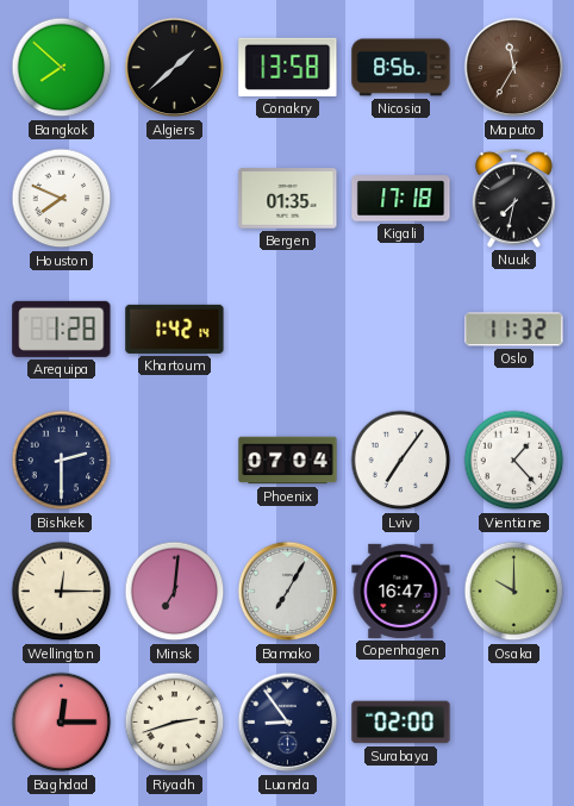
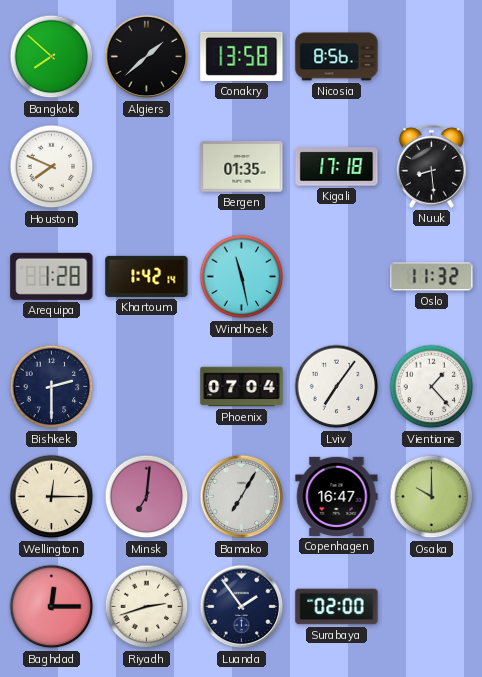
Maputo: 11:35 -> none (514, 68)
Nuuk: 7:32 -> 8:29 (431, 166)
Windhoek: none -> 11:28 (242, 277)
Luanda: 8:54 -> 1:54 (242, 607)
